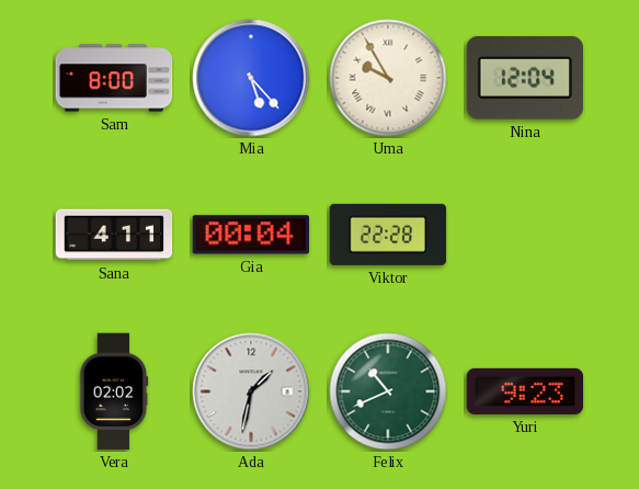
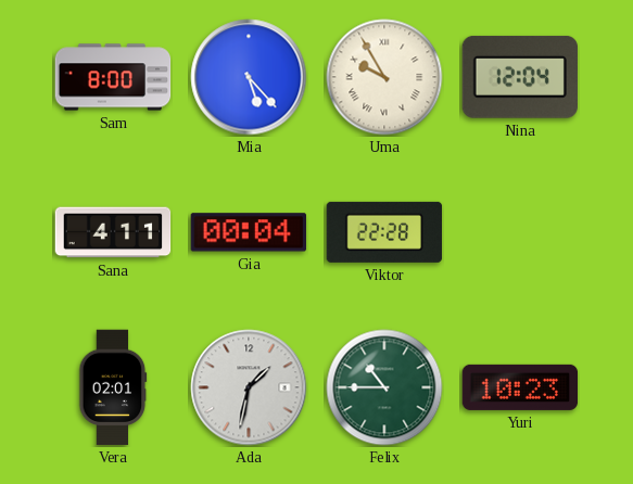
Vera: 02:02 -> 02:01 (113, 387)
Felix: 10:41 -> 10:45 (384, 387)
Yuri: 9:23 -> 10:23 (520, 387)
